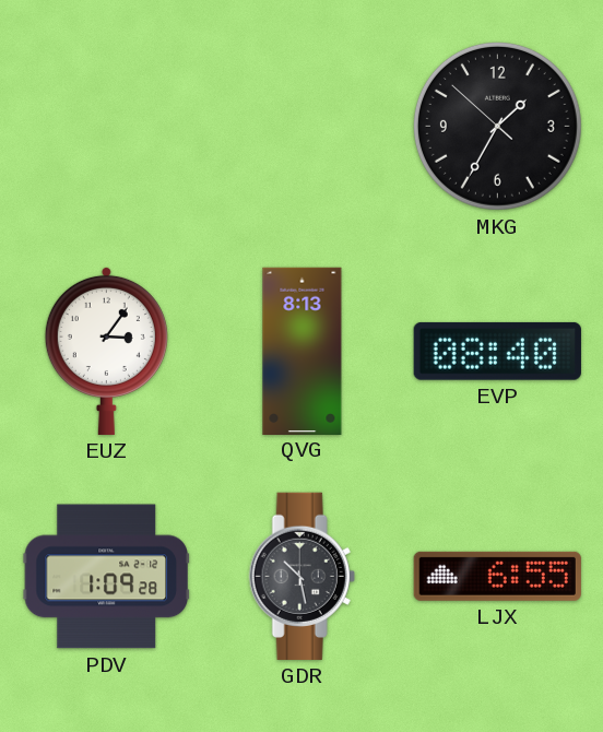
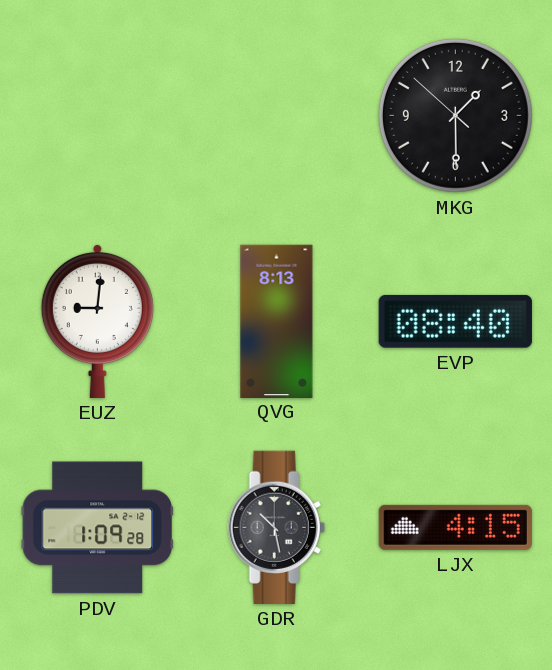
MKG: 1:34 -> 1:29 (455, 115)
EUZ: 3:06 -> 9:01 (97, 321)
LJX: 6:55 -> 4:15 (455, 527)
